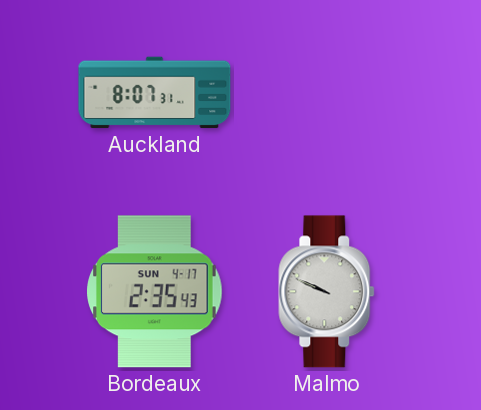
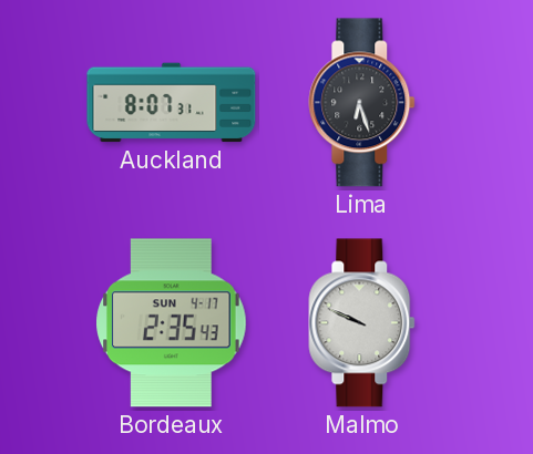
Lima: none -> 6:27 (362, 103)
